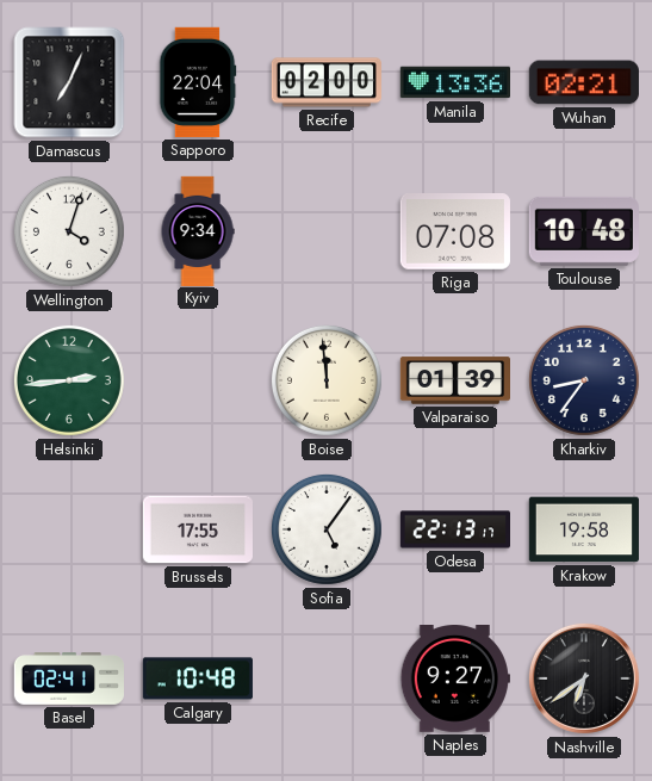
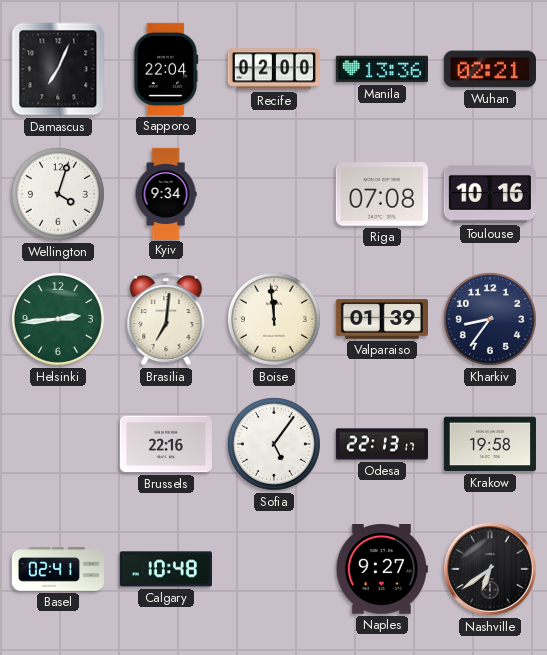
Toulouse: 10:48 -> 10:16 (490, 194)
Brasilia: none -> 7:01 (166, 319)
Brussels: 17:55 -> 22:16 (166, 444)
